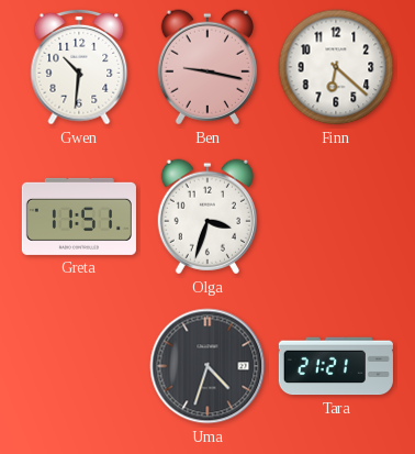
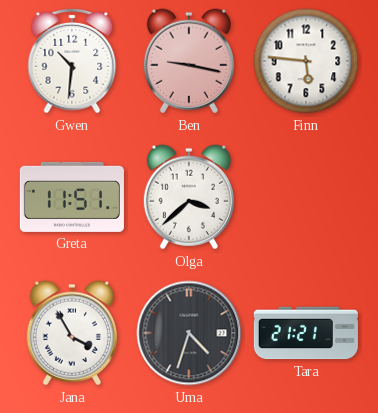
Finn: 6:22 -> 5:46 (306, 61)
Olga: 3:33 -> 3:38 (189, 197)
Jana: none -> 3:55 (72, 333)
